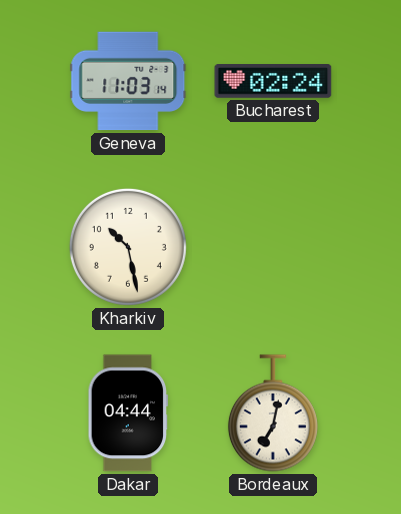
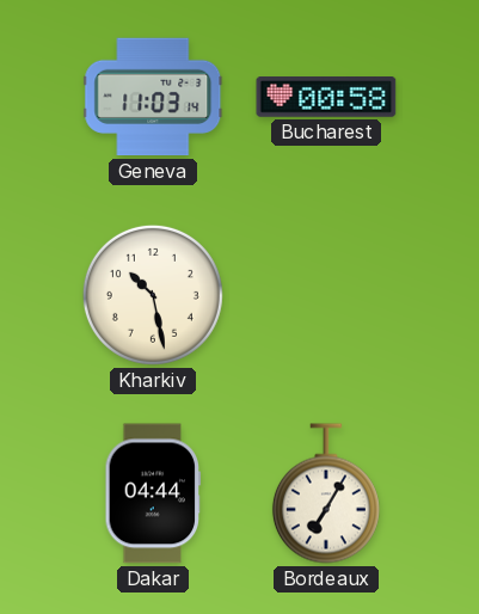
Bucharest: 02:24 -> 00:58 (326, 98)
Bordeaux: 7:02 -> 7:05 (326, 493)
